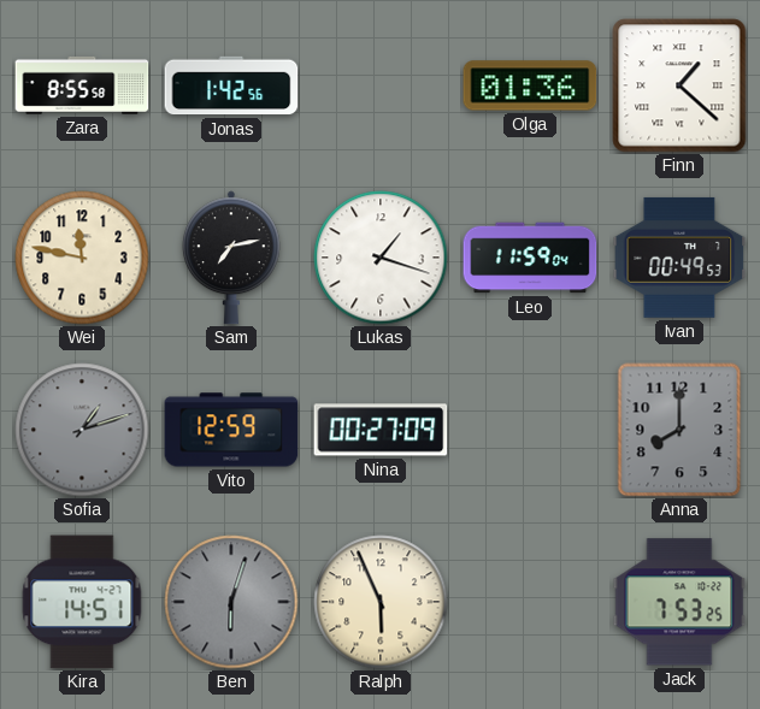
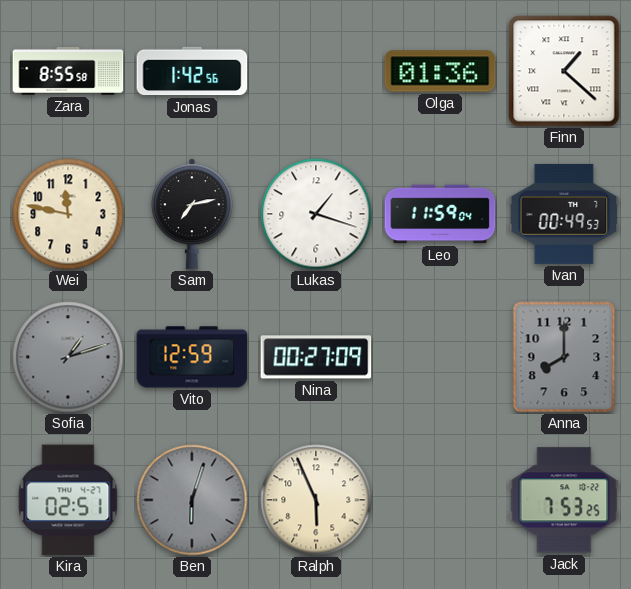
Kira: 14:51 -> 02:51 (68, 500)
